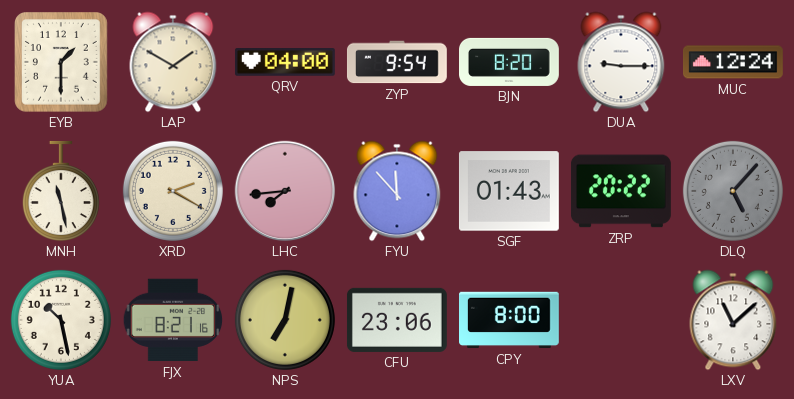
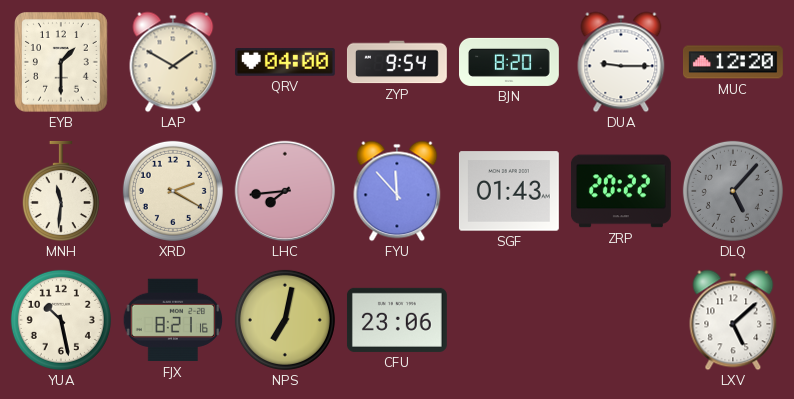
MUC: 12:24 -> 12:20 (734, 62)
MNH: 11:28 -> 11:31 (61, 191)
CPY: 8:00 -> none (510, 320)
LXV: 11:08 -> 5:08 (733, 320)
